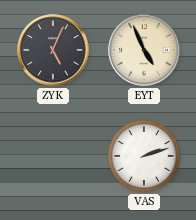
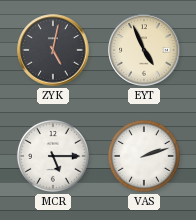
ZYK: 5:04 -> 5:02 (53, 50)
MCR: none -> 5:15 (53, 156)
